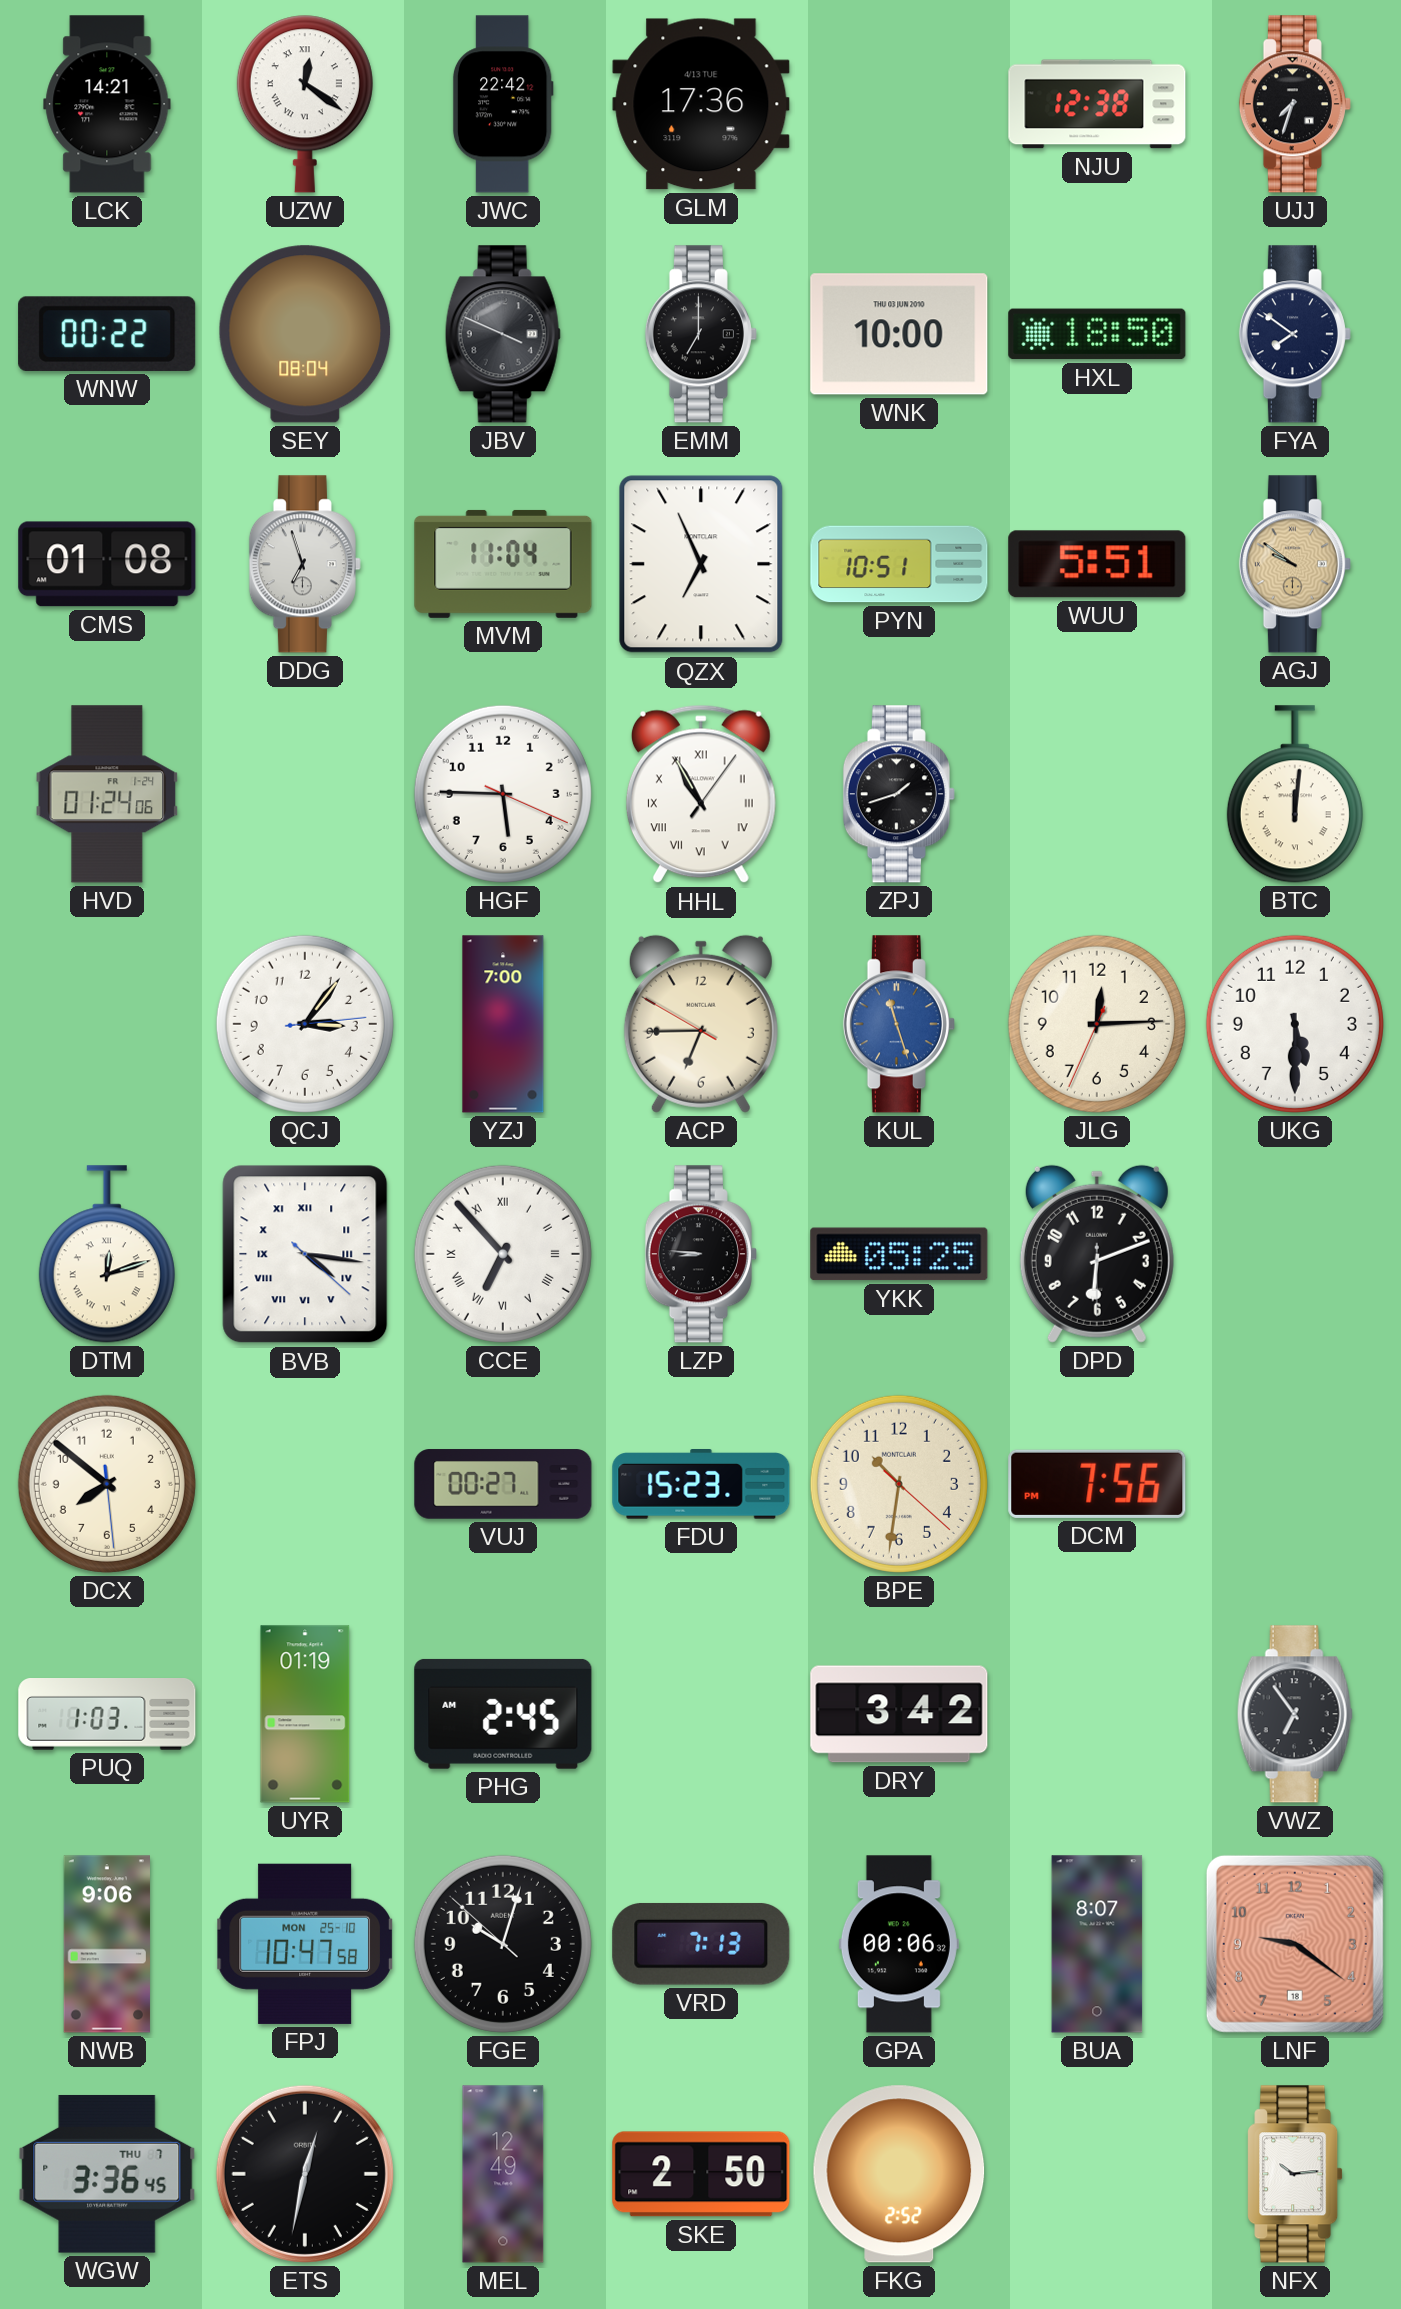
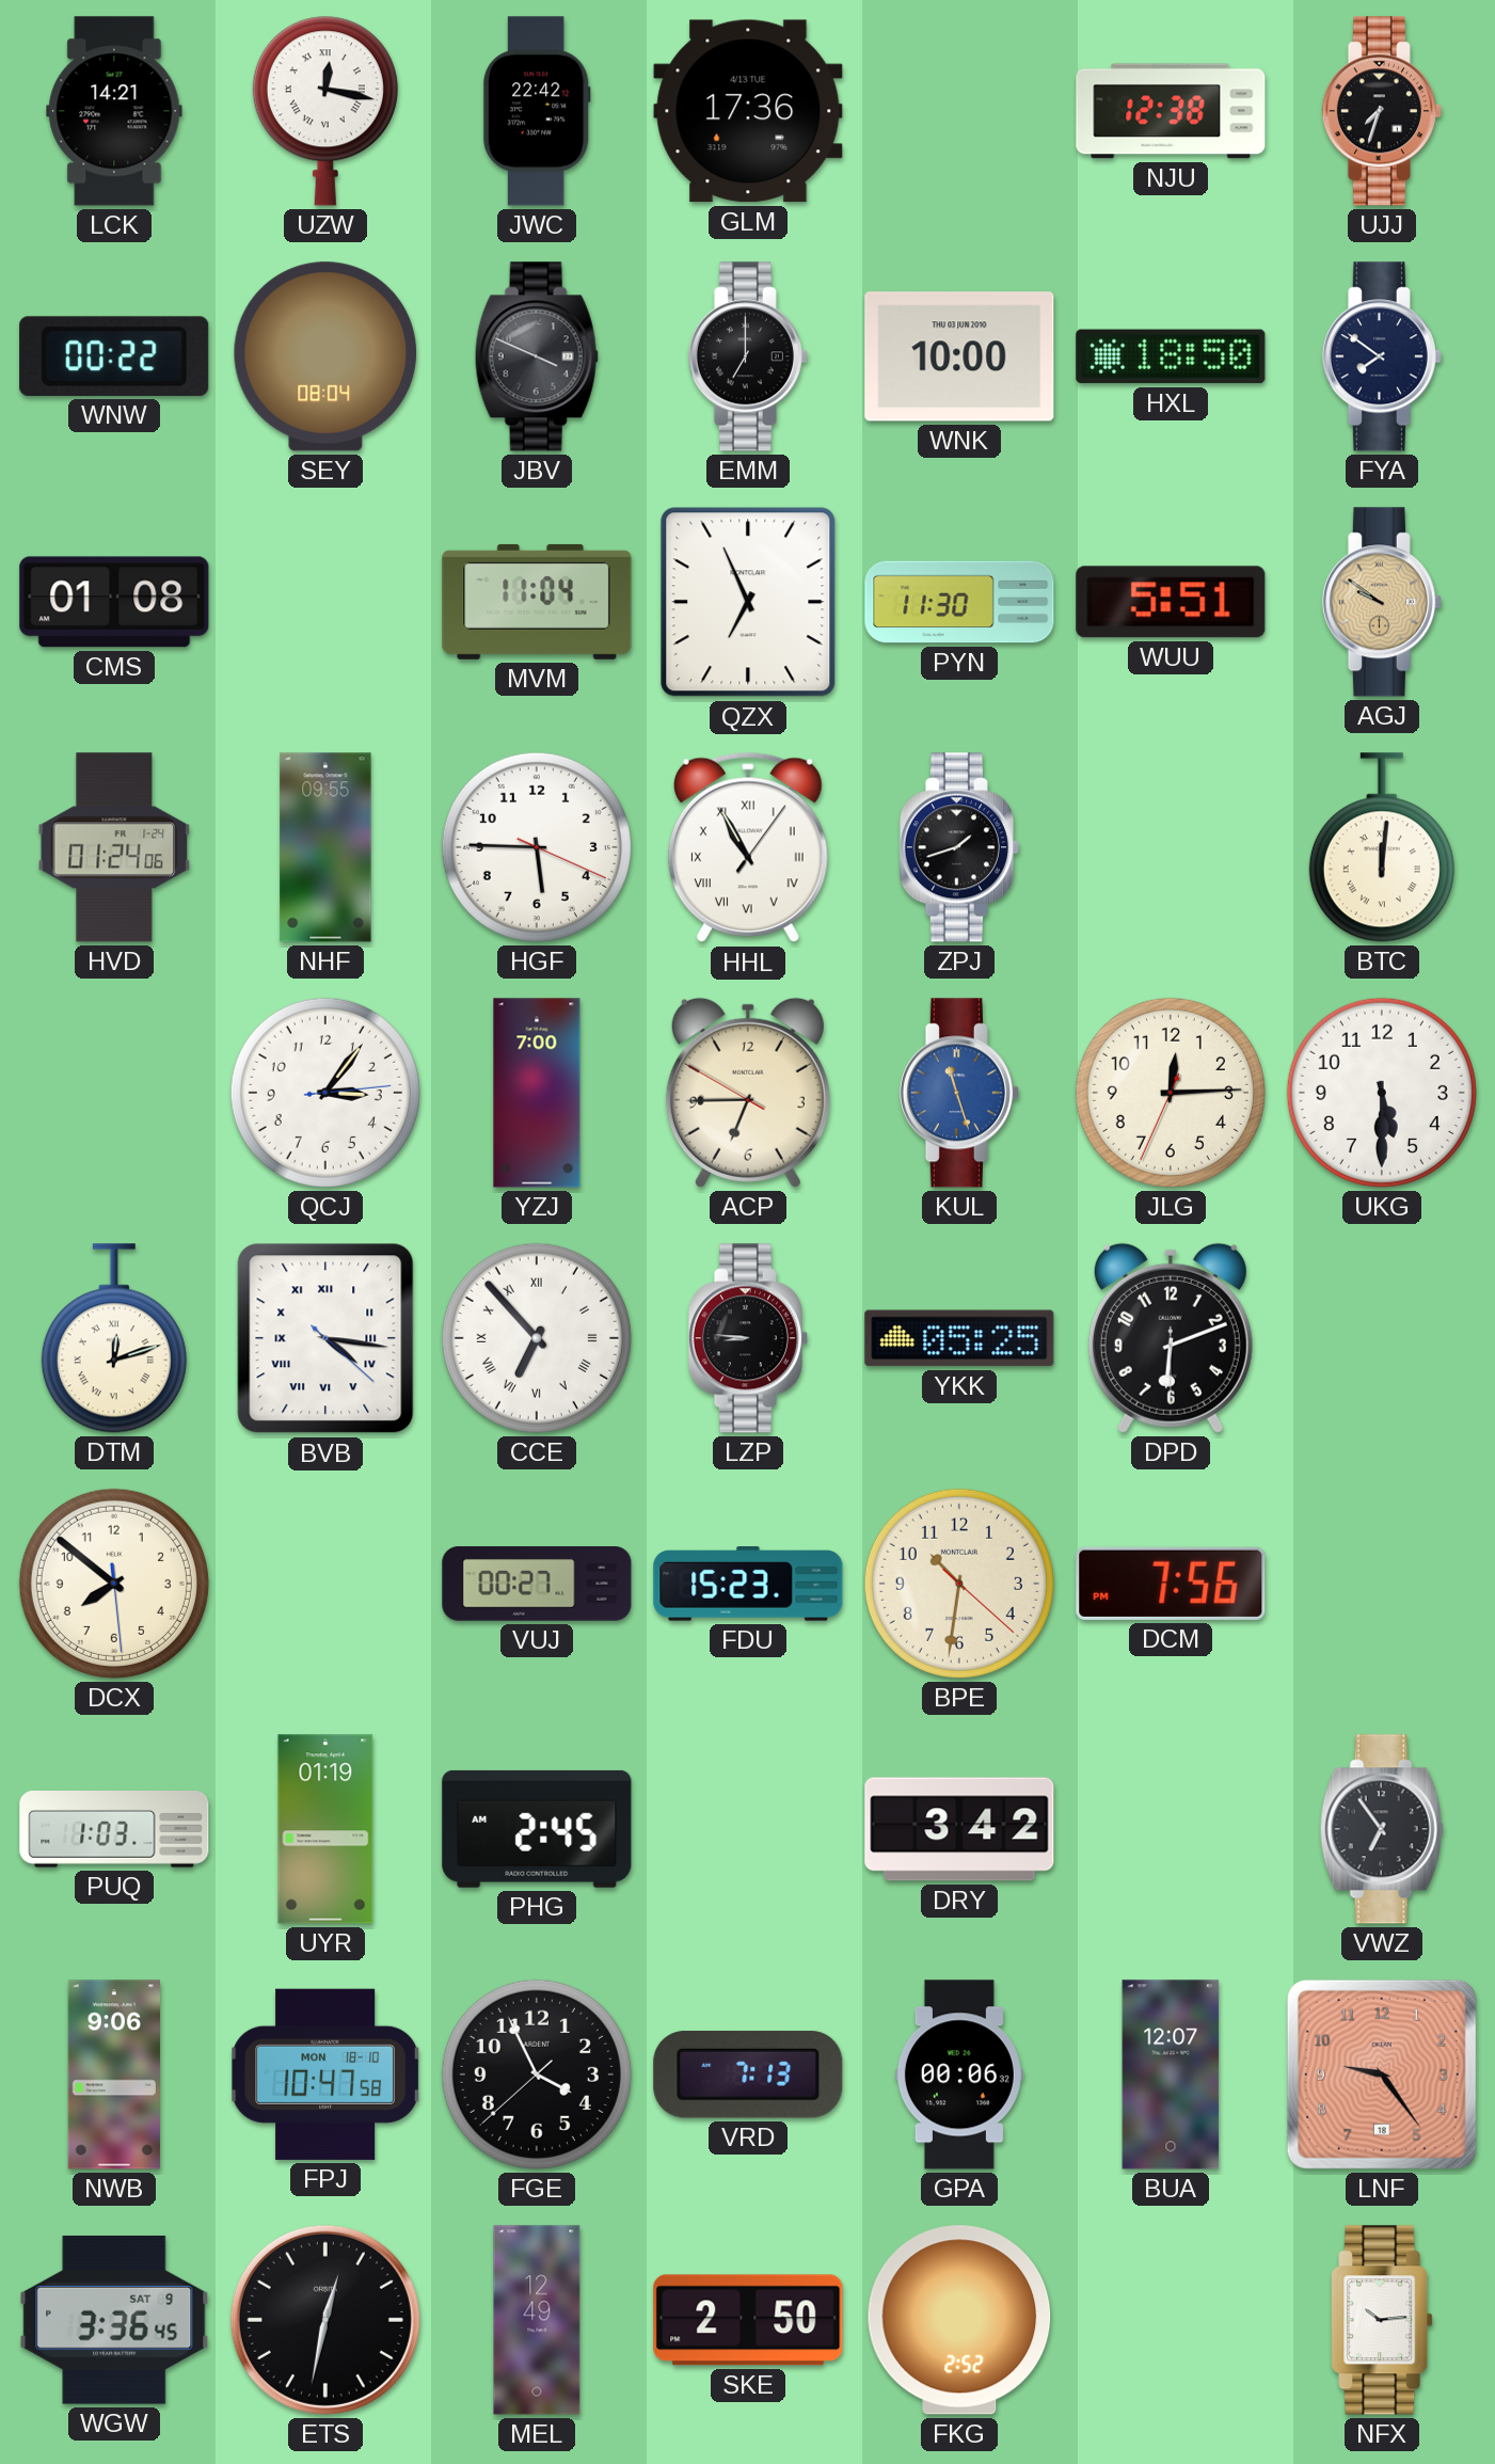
UZW: 12:21 -> 12:17 (325, 111)
DDG: 6:57 -> none (305, 564)
PYN: 10:51 -> 11:30 (959, 602)
NHF: none -> 09:55 (325, 847)
FPJ date: MON 25-10 -> MON 18-10 (325, 2074)
FGE: 10:02 -> 3:55 (537, 2074)
BUA: 8:07 -> 12:07 (1171, 2074)
LNF: 9:21 -> 9:24 (1382, 2074)
WGW date: THU 7 -> SAT 9 (114, 2320)
